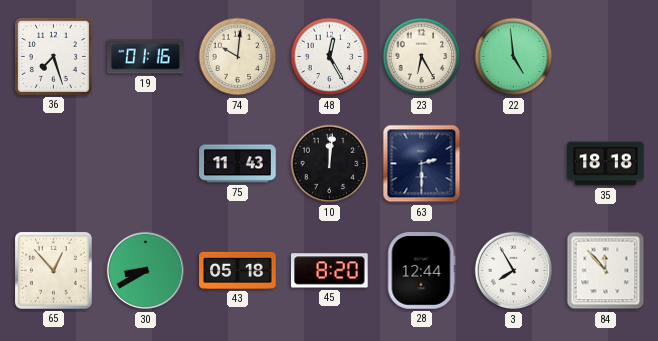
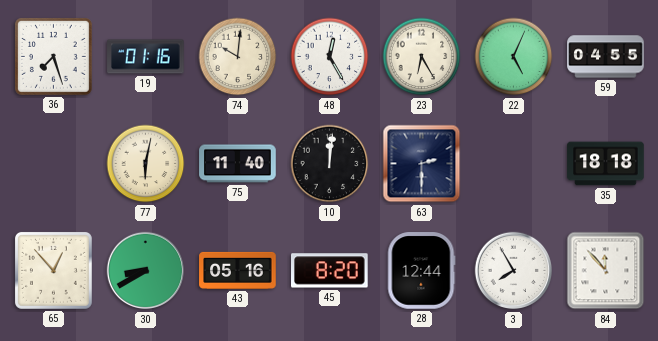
22: 4:59 -> 5:04 (514, 57)
59: none -> 04:55 (606, 57)
77: none -> 6:02 (146, 164)
75: 11:43 -> 11:40 (238, 164)
43: 05:18 -> 05:16 (238, 270)
